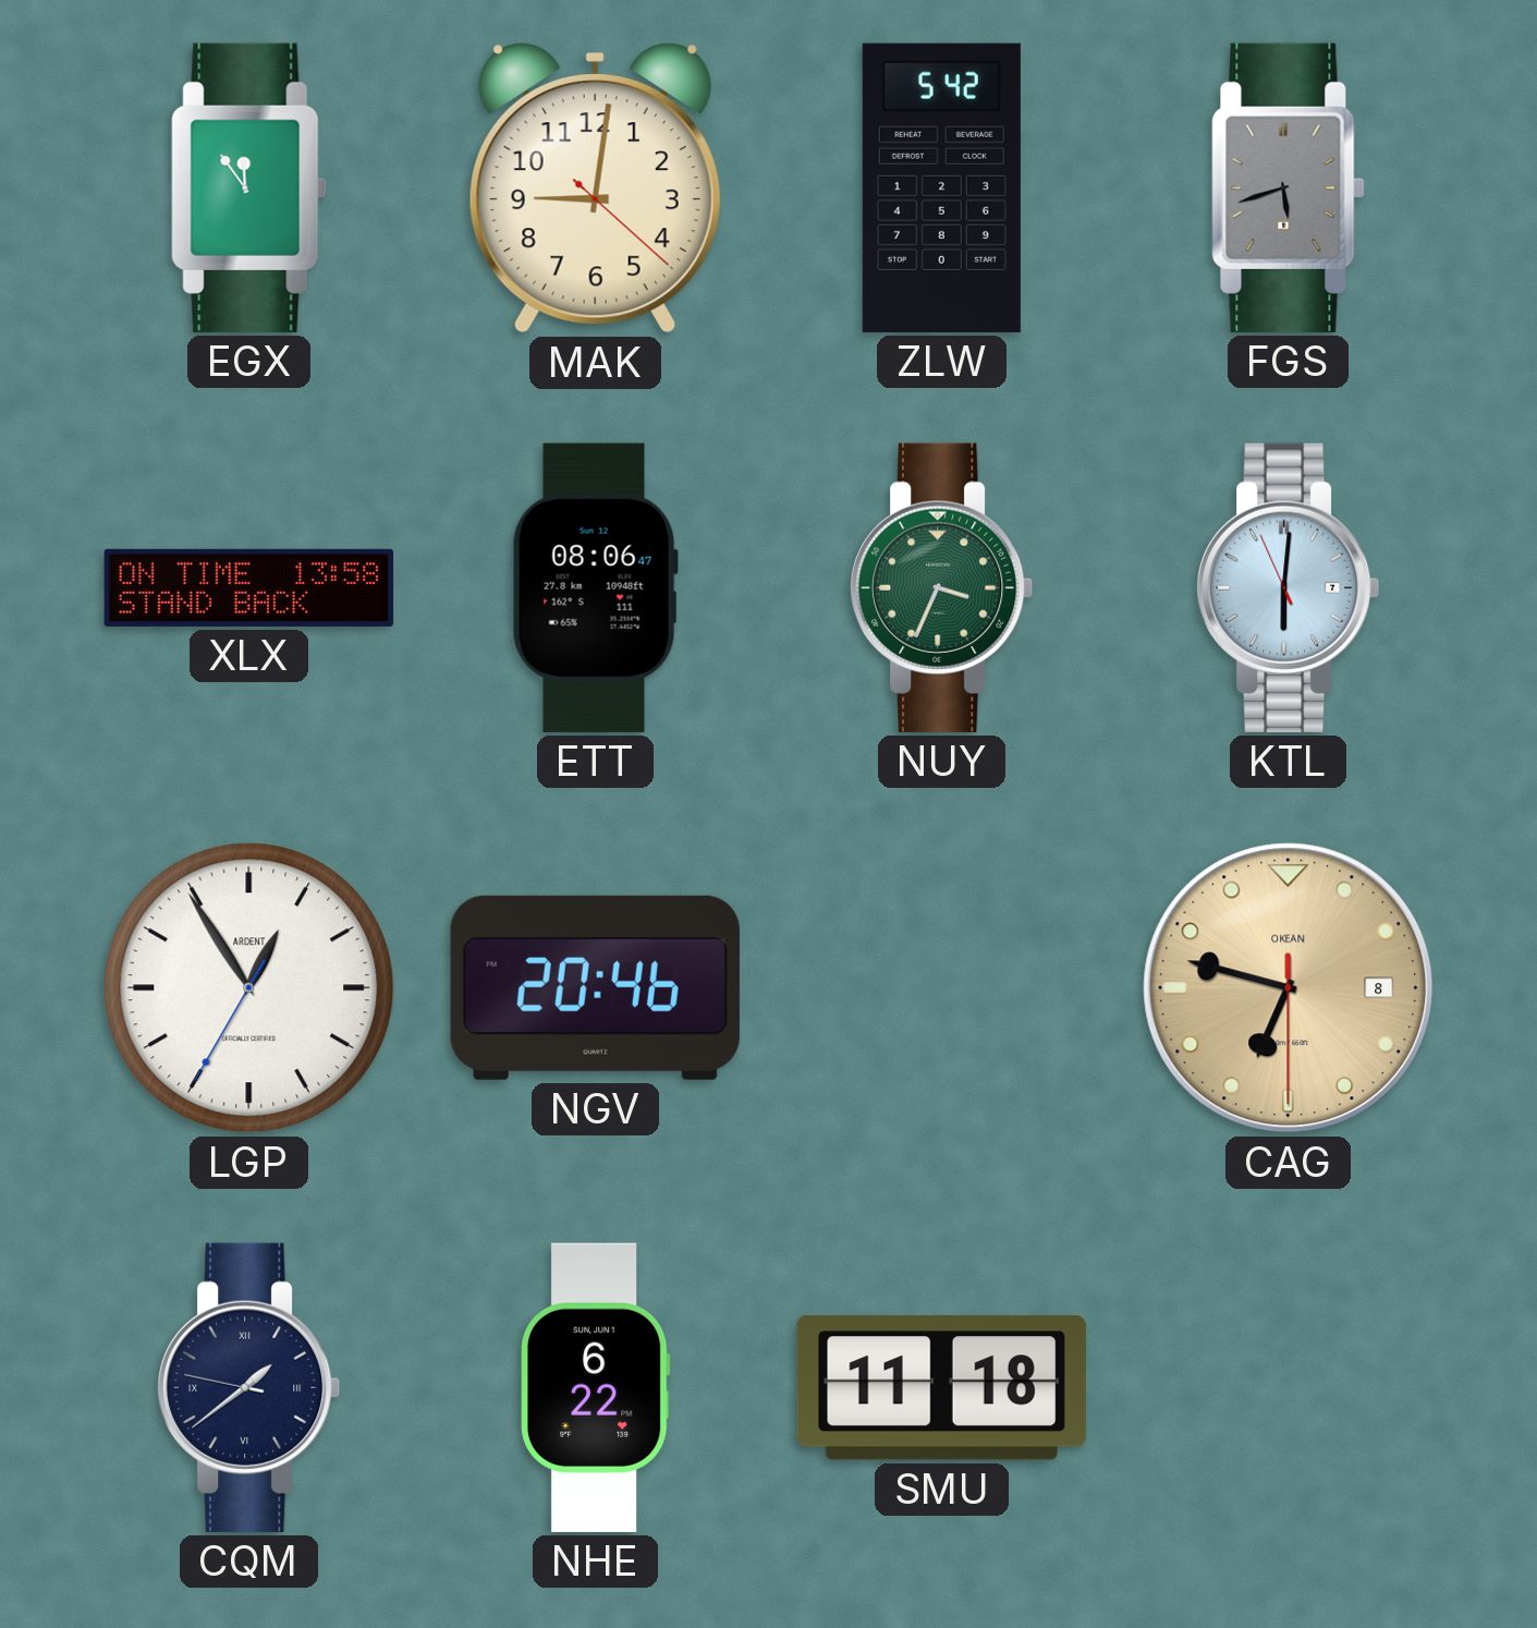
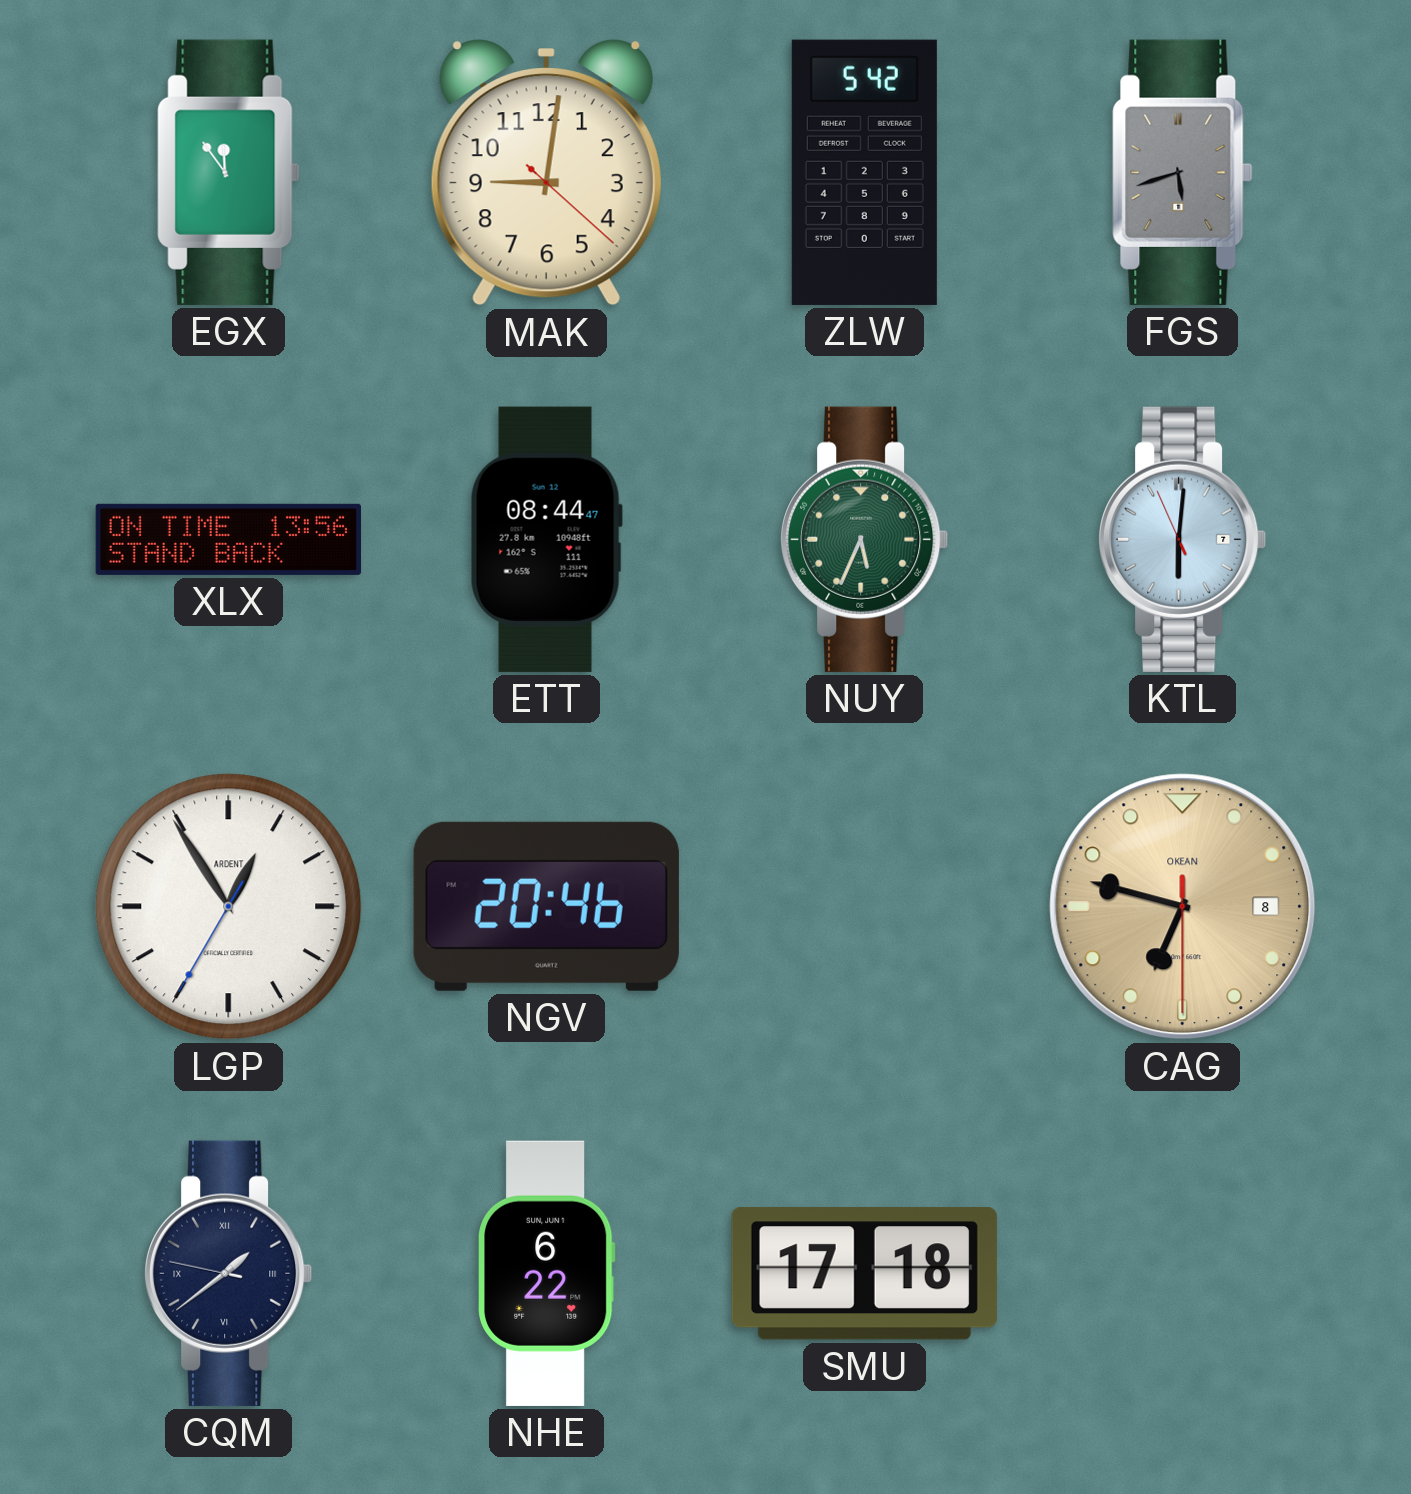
XLX: 13:58 -> 13:56 (228, 539)
ETT: 08:06 -> 08:44 (546, 539)
NUY: 3:34 -> 5:34 (865, 539)
SMU: 11:18 -> 17:18 (864, 1274)
